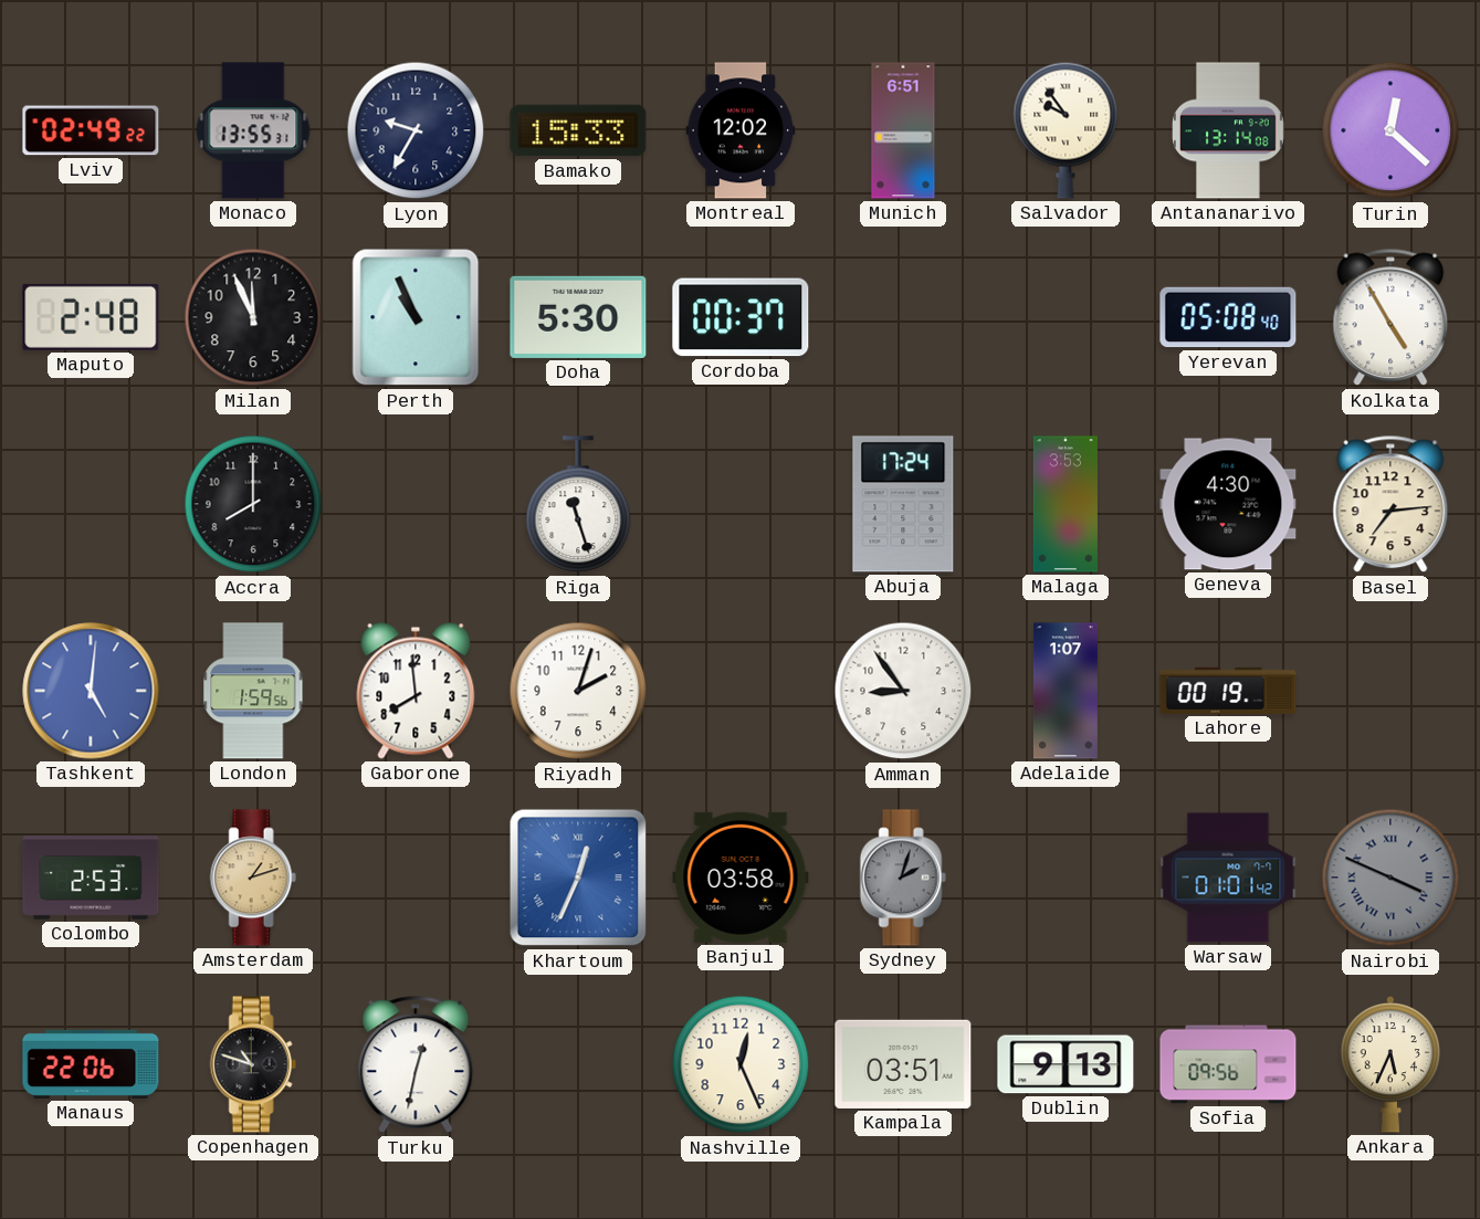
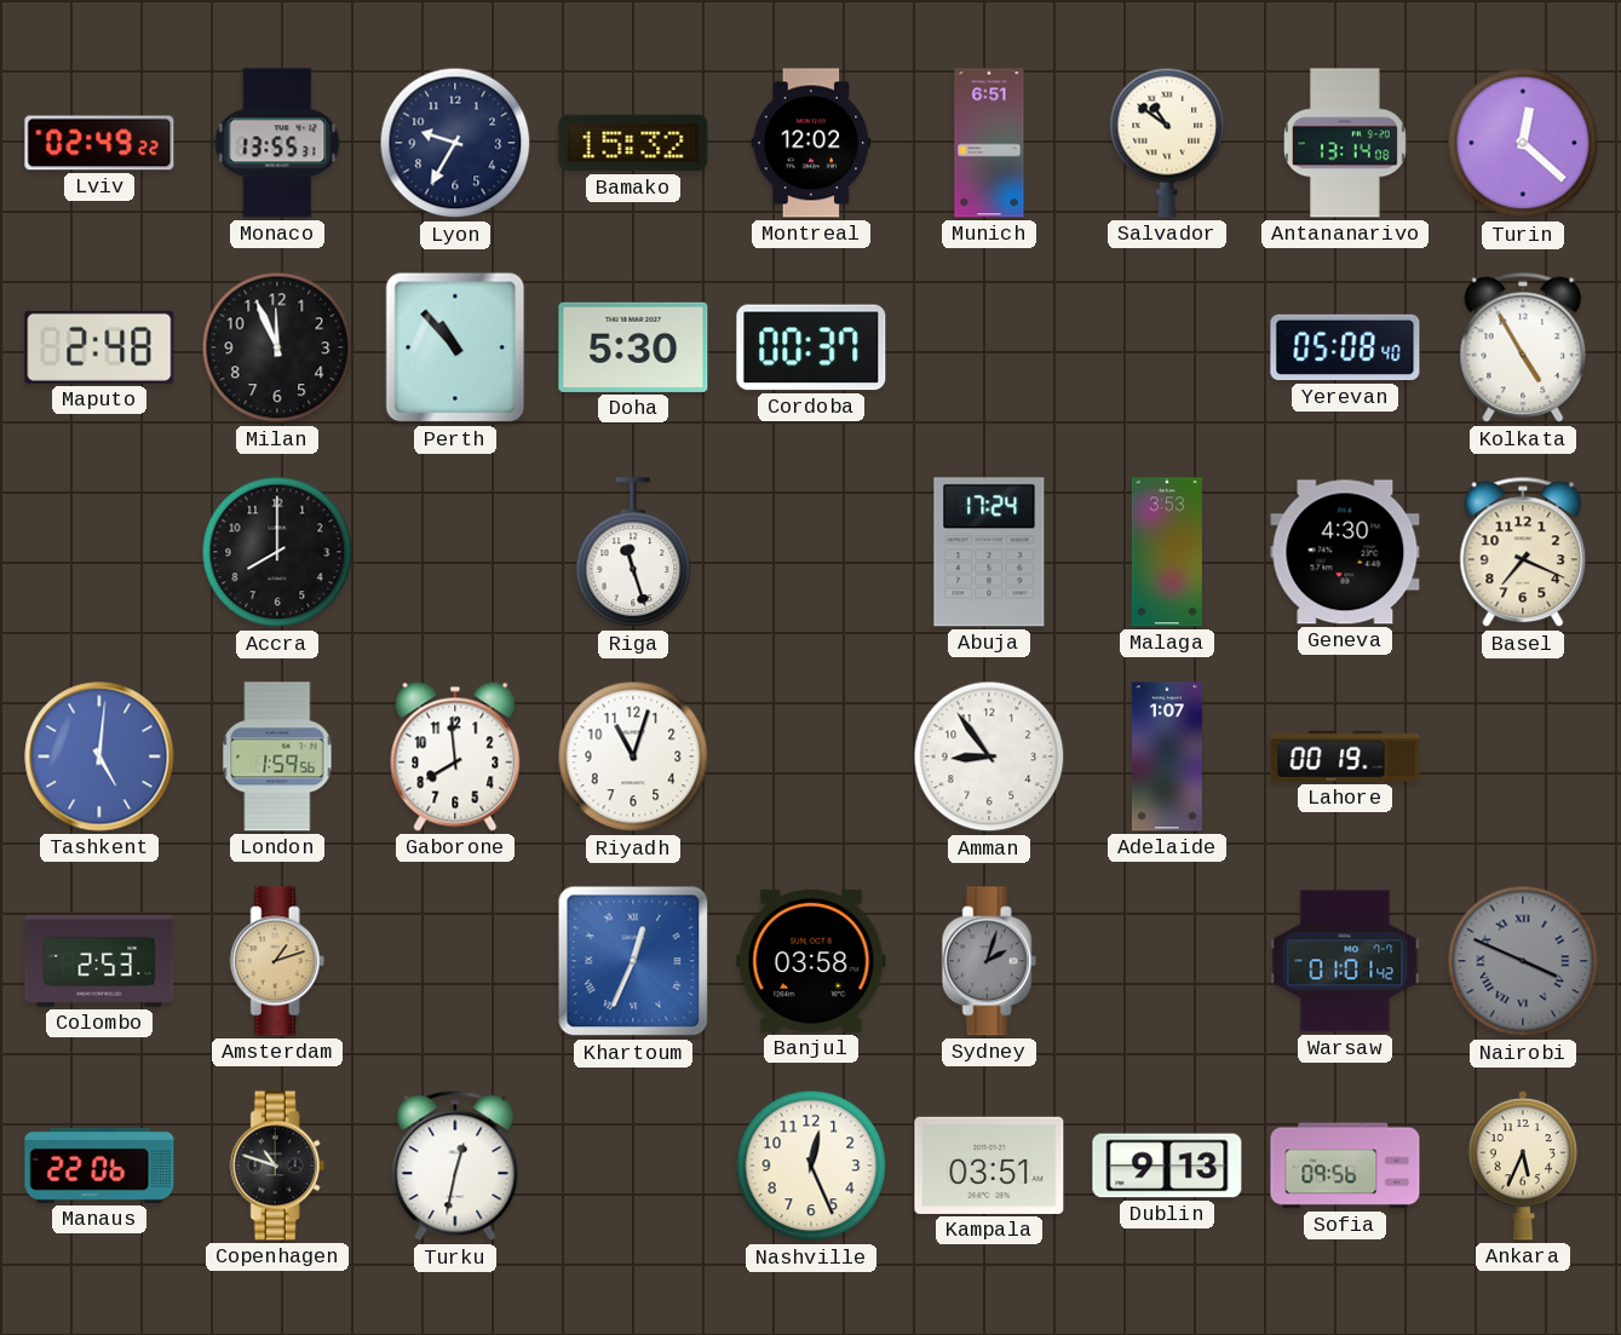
Bamako: 15:33 -> 15:32 (633, 143)
Salvador: 9:54 -> 10:51 (1167, 143)
Perth: 10:56 -> 10:53 (455, 347)
Basel: 7:14 -> 7:19 (1523, 552)
Riyadh: 2:03 -> 11:03 (633, 756)
